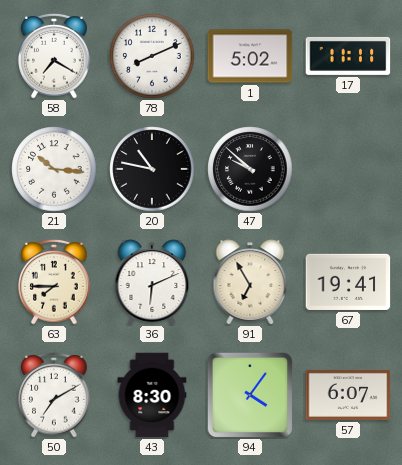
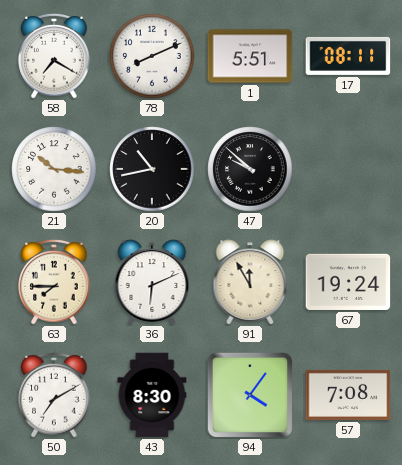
1: 5:02 -> 5:51 (250, 56)
17: 11:11 -> 08:11 (348, 56)
20: 10:47 -> 10:43 (152, 169)
91: 6:55 -> 11:55 (250, 282)
67: 19:41 -> 19:24 (348, 282)
57: 6:07 -> 7:08 (348, 395)
